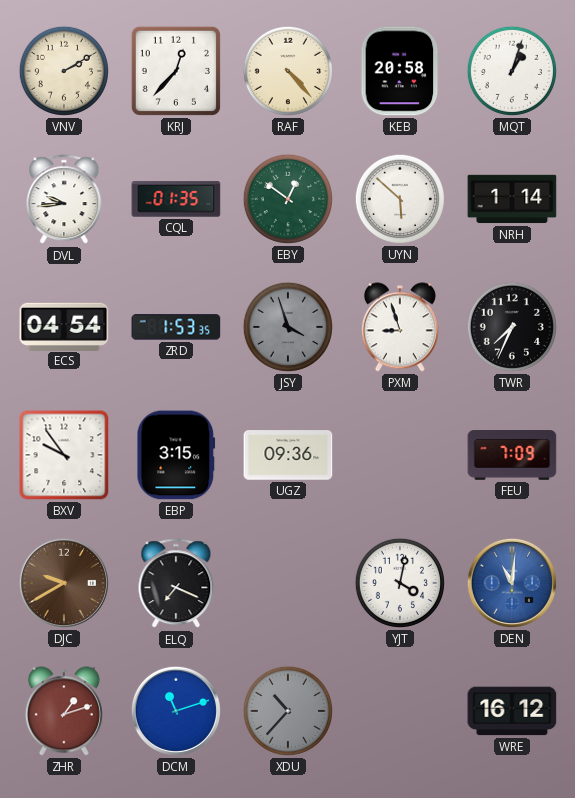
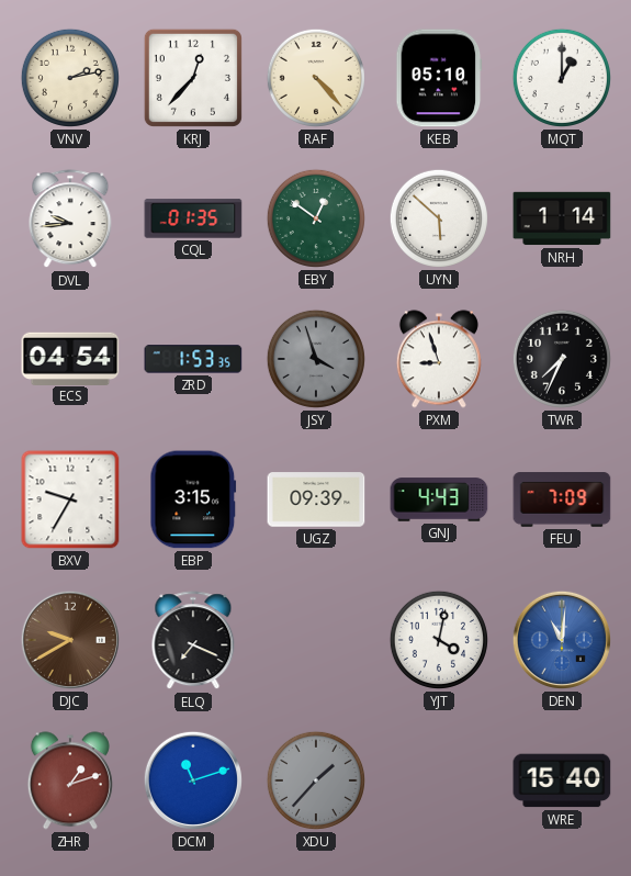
VNV: 2:10 -> 2:13 (70, 78)
KEB: 20:58 -> 05:10 (439, 78)
MQT: 1:03 -> 1:00 (562, 78)
BXV: 9:54 -> 9:35 (70, 499)
UGZ: 09:36 -> 09:39 (316, 499)
GNJ: none -> 4:43 (439, 499)
XDU: 10:37 -> 1:37 (316, 780)
WRE: 16:12 -> 15:40 (562, 780)
